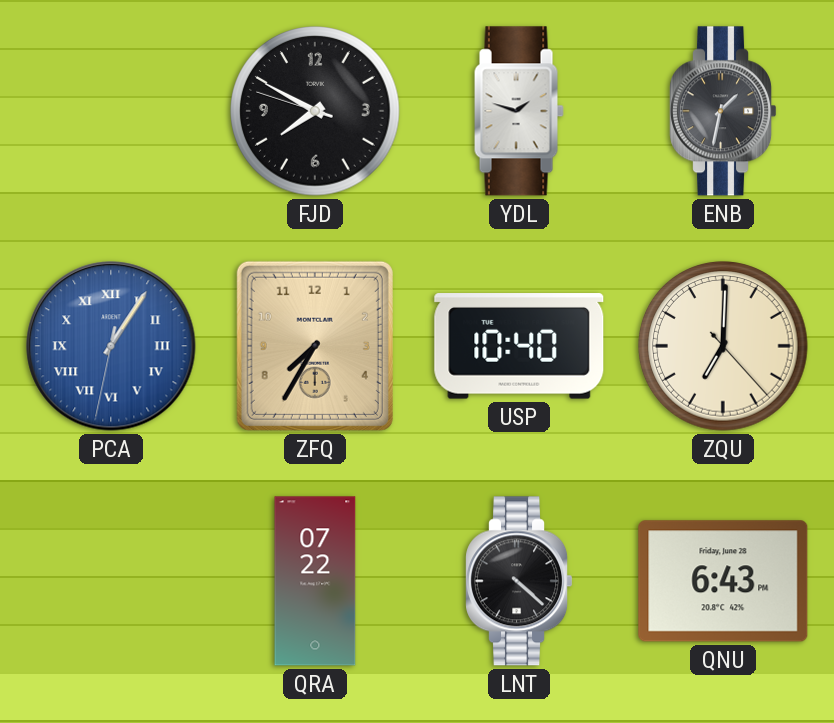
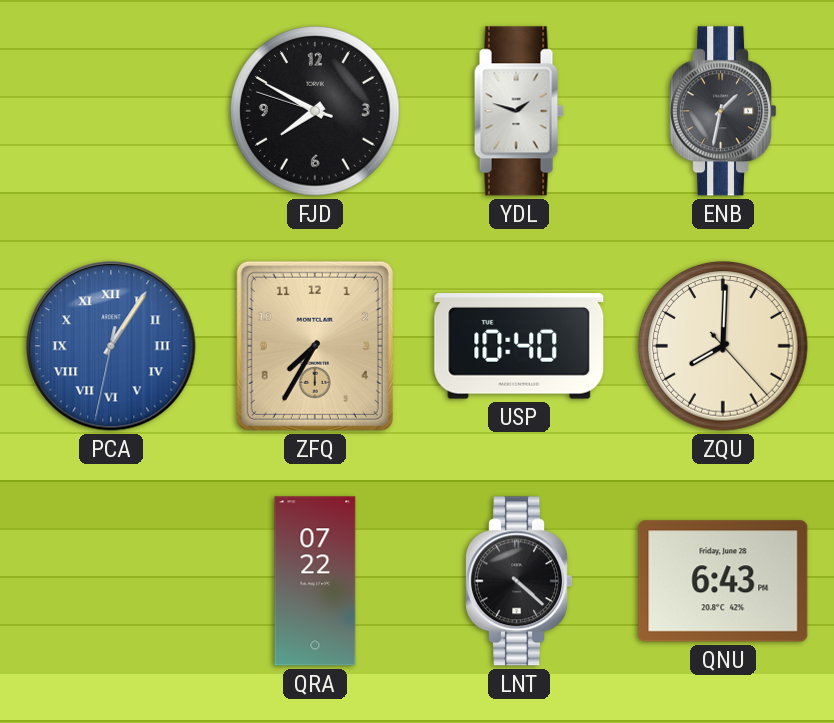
ZQU: 7:00 -> 8:00 (723, 346)
